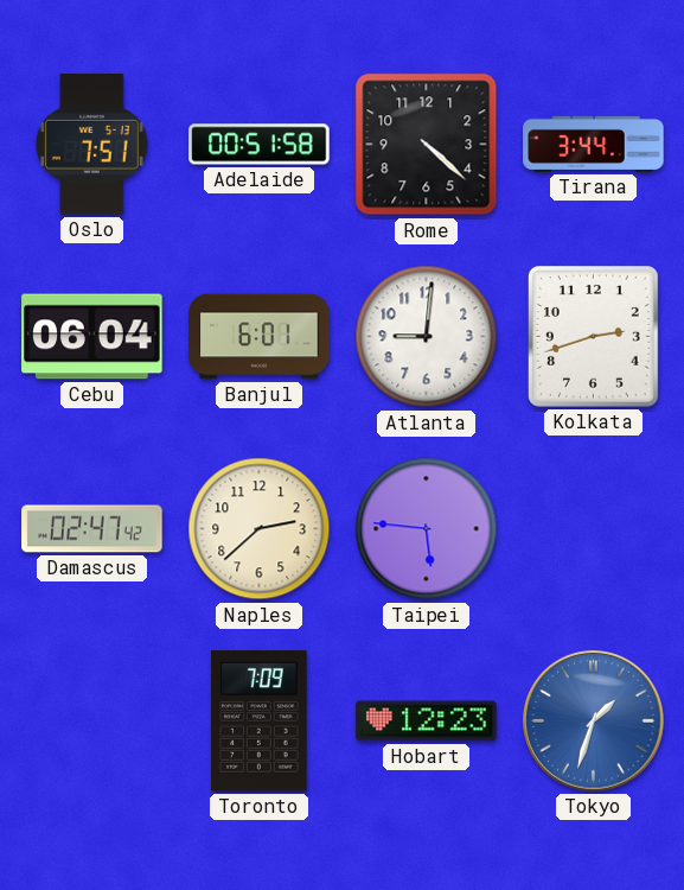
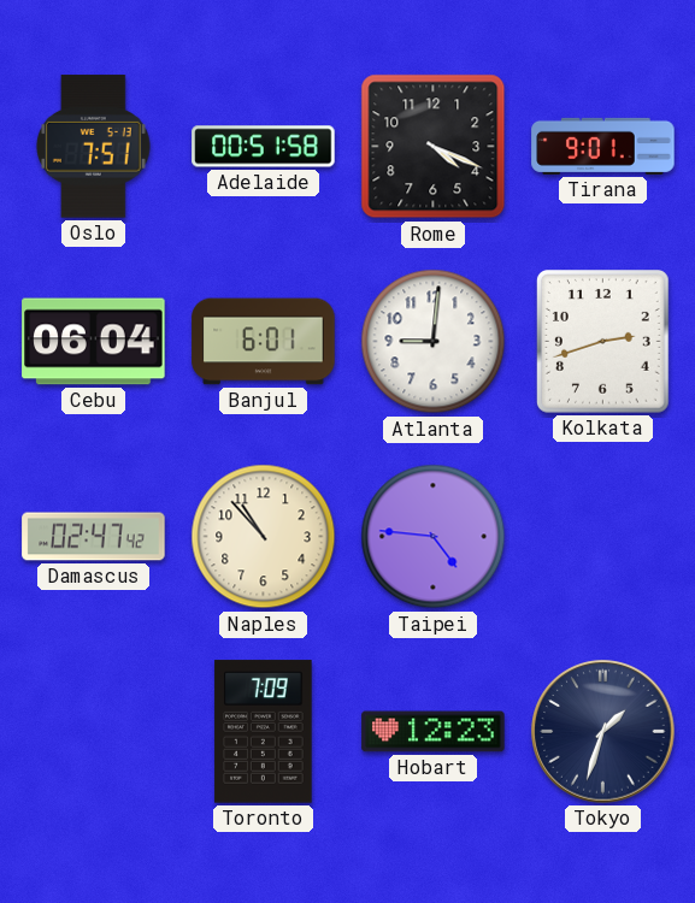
Rome: 4:22 -> 4:19 (434, 147)
Tirana: 3:44 -> 9:01 (603, 146)
Naples: 2:38 -> 10:53 (264, 537)
Taipei: 5:46 -> 4:46 (434, 537)
Tokyo dial: blue -> navy (603, 732)
